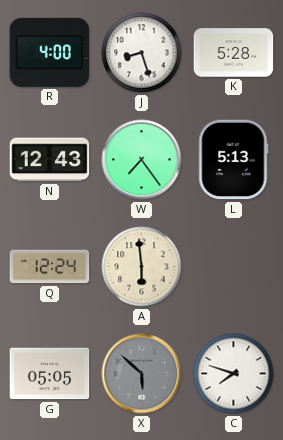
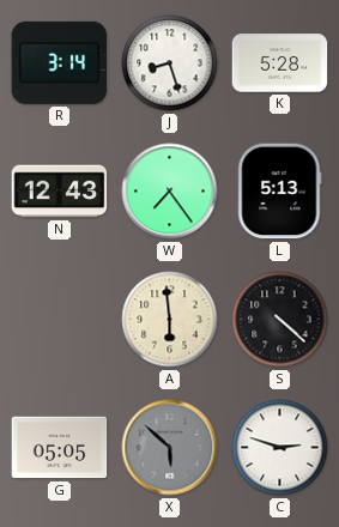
R: 4:00 -> 3:14 (60, 62)
Q: 12:24 -> none (50, 267)
S: none -> 4:22 (280, 320)
C: 7:48 -> 2:48 (280, 448)
